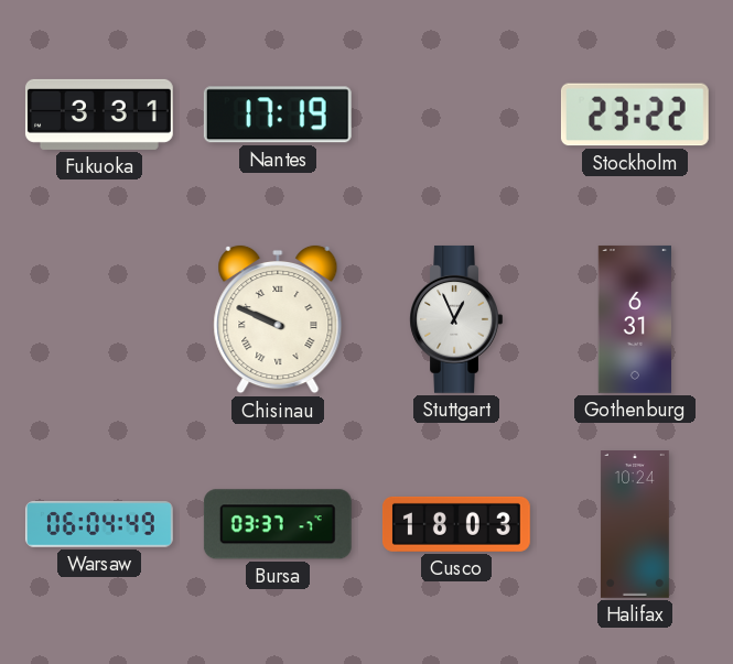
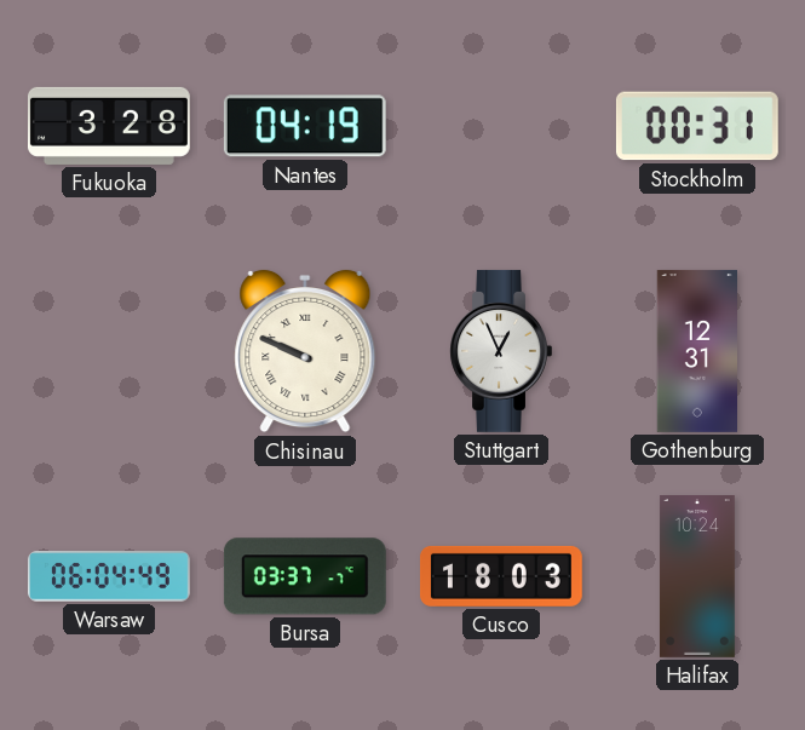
Fukuoka: 3:31 -> 3:28 (109, 126)
Nantes: 17:19 -> 04:19 (305, 126)
Stockholm: 23:22 -> 00:31 (697, 126)
Gothenburg: 6:31 -> 12:31 (697, 351)
